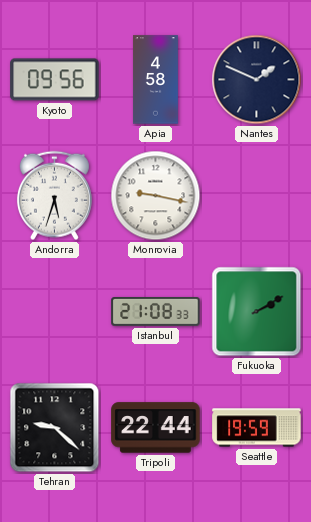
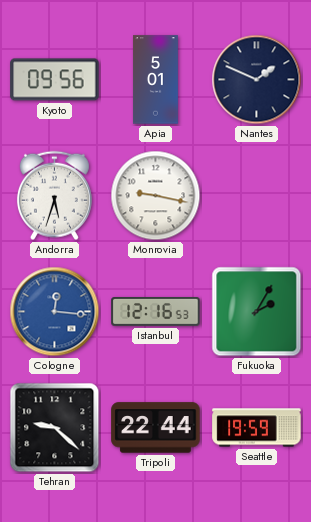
Apia: 4:58 -> 5:01 (156, 80)
Cologne: none -> 12:16 (55, 312)
Istanbul: 21:08 -> 12:16 (156, 312)
Fukuoka: 2:10 -> 2:05 (257, 312)
